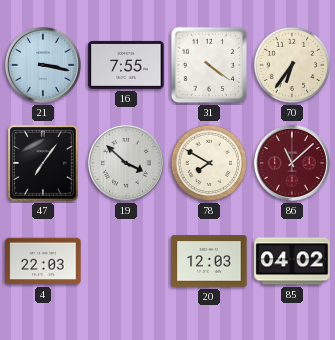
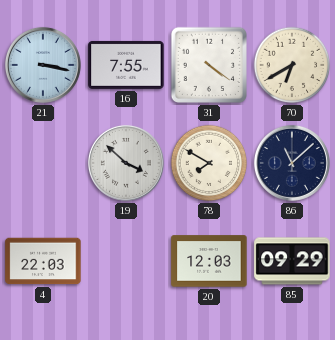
70: 6:36 -> 6:40 (292, 65)
47: 7:06 -> none (44, 164)
86 dial: burgundy -> navy (292, 163)
85: 04:02 -> 09:29 (292, 261)
